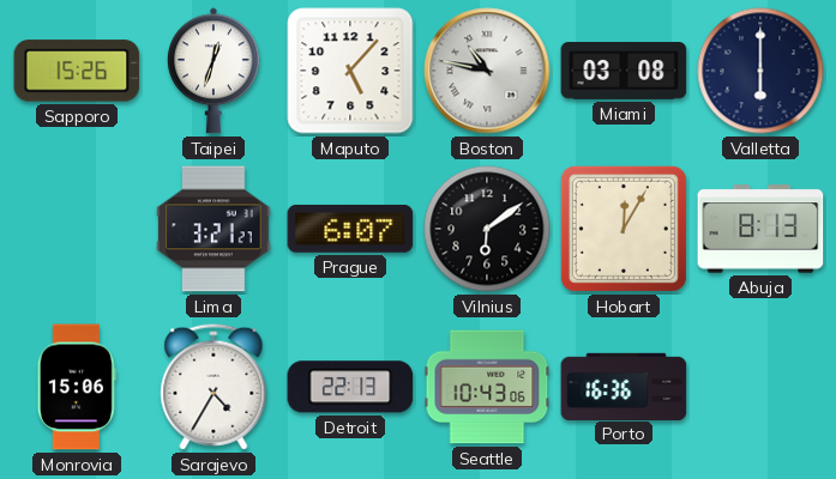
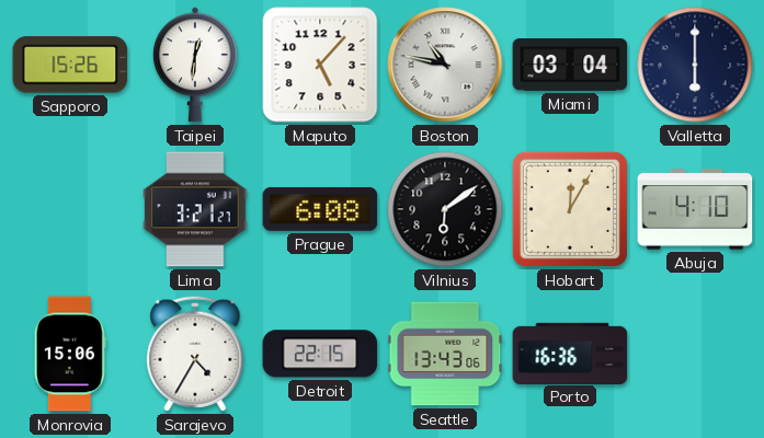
Taipei: 12:33 -> 12:31 (195, 65)
Miami: 03:08 -> 03:04 (570, 65)
Prague: 6:07 -> 6:08 (320, 209)
Abuja: 8:13 -> 4:10 (695, 209)
Detroit: 22:13 -> 22:15 (320, 354)
Seattle: 10:43 -> 13:43 (445, 354)
